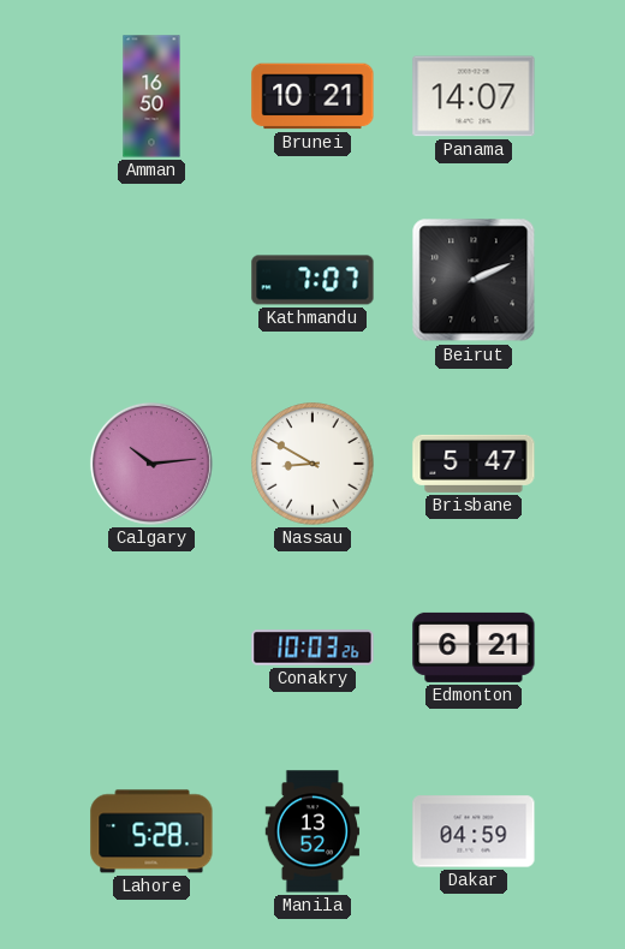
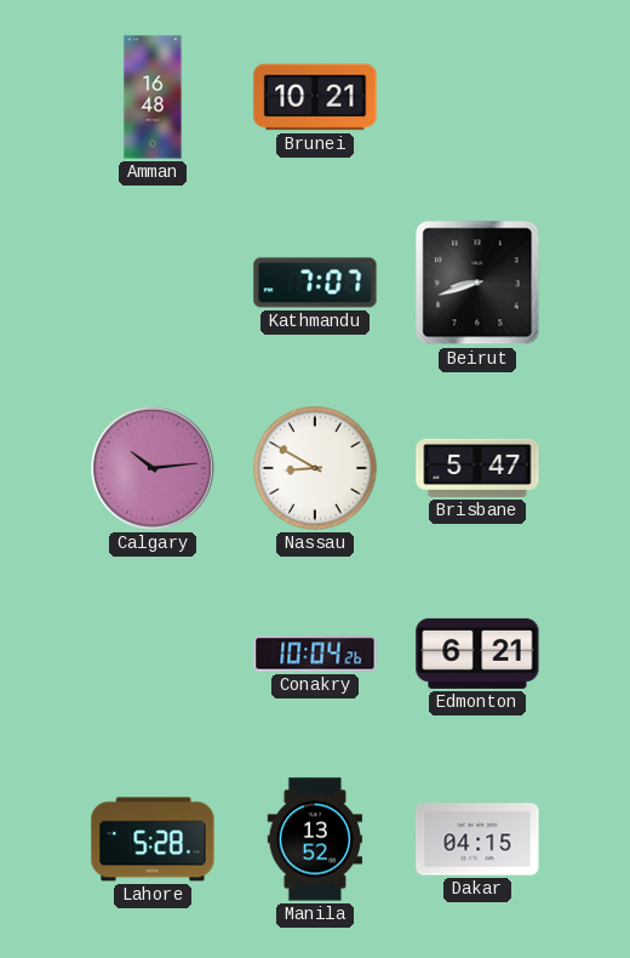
Amman: 16:50 -> 16:48 (153, 97)
Panama: 14:07 -> none (474, 96)
Beirut: 2:11 -> 8:42 (477, 283)
Conakry: 10:03 -> 10:04 (315, 654)
Dakar: 04:59 -> 04:15 (477, 839)
